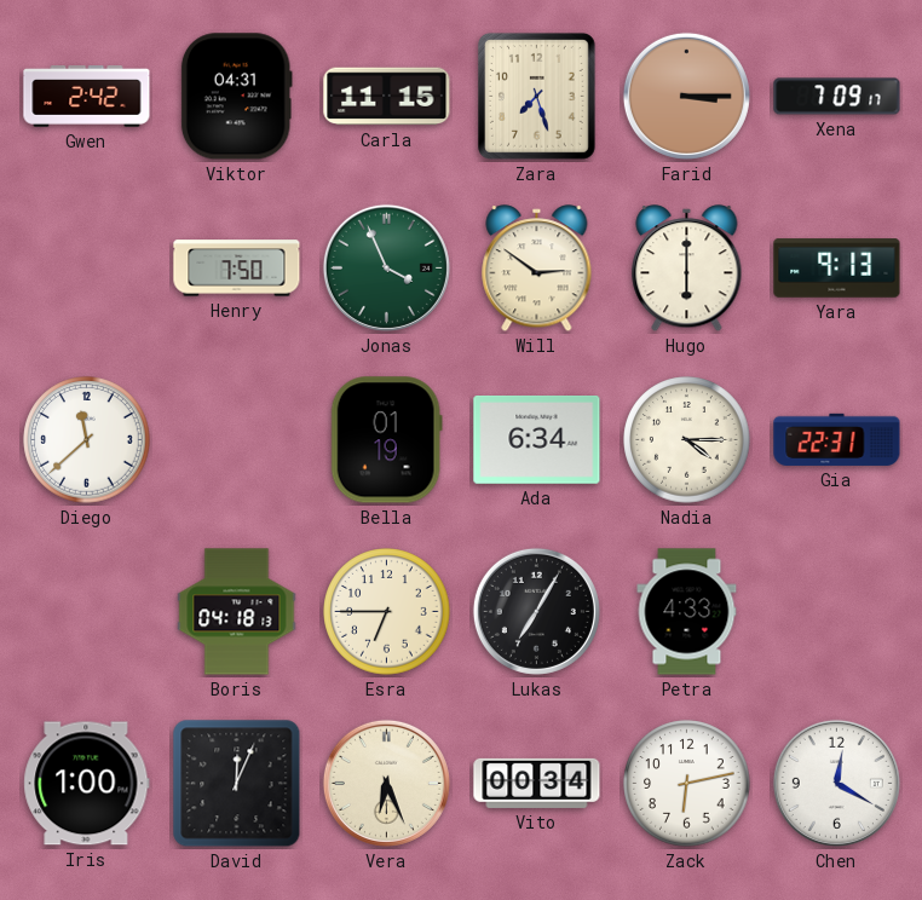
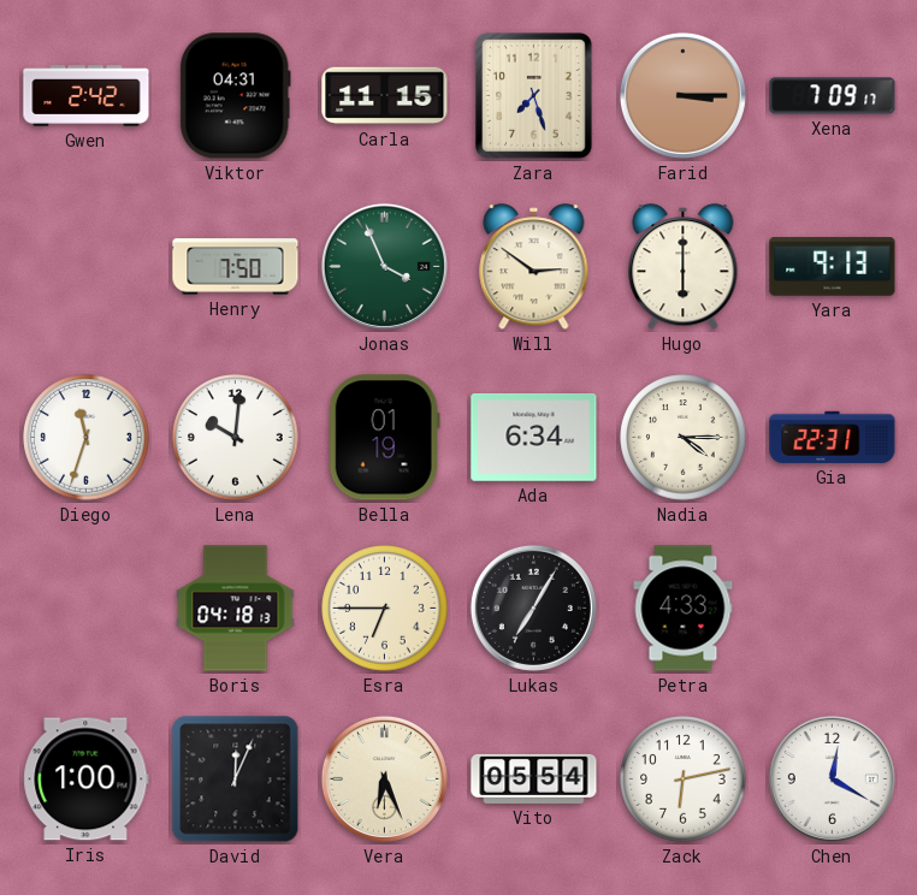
Diego: 11:38 -> 11:33 (87, 438)
Lena: none -> 10:01 (236, 438)
Vito: 00:34 -> 05:54 (534, 778)
